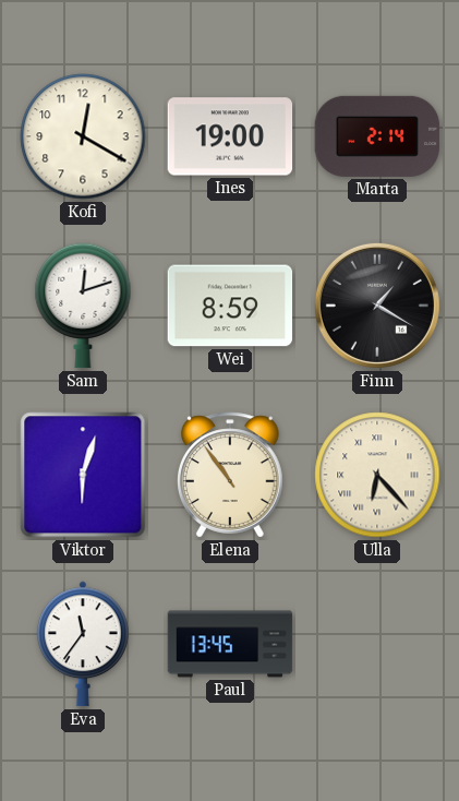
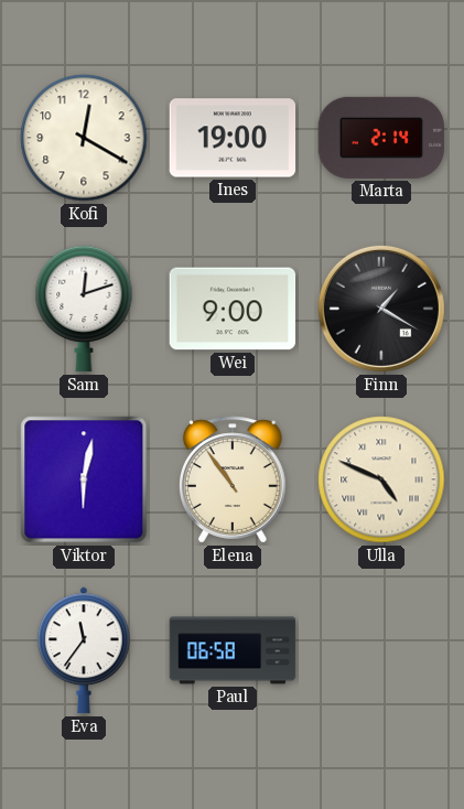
Wei: 8:59 -> 9:00 (233, 309)
Viktor: 6:03 -> 6:02 (84, 479)
Ulla: 6:23 -> 4:49 (381, 479)
Paul: 13:45 -> 06:58 (233, 650)
